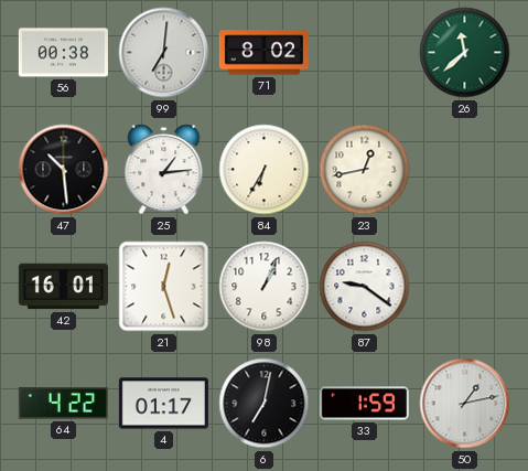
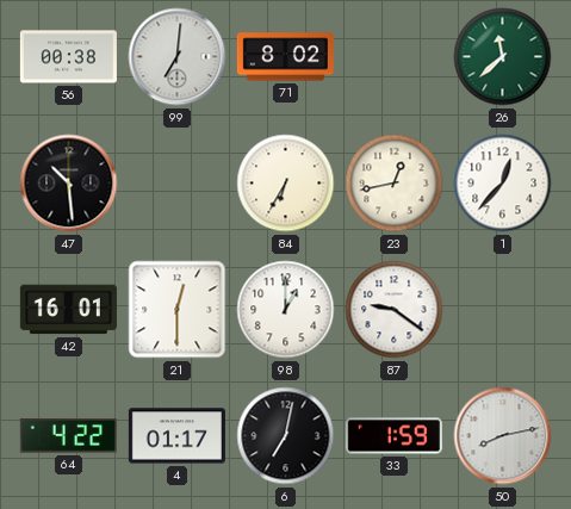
25: 1:14 -> none (164, 170)
1: none -> 12:37 (503, 184)
21: 12:27 -> 12:30 (178, 310)
98: 1:04 -> 1:00 (286, 310)
50: 1:13 -> 8:13 (503, 436)
